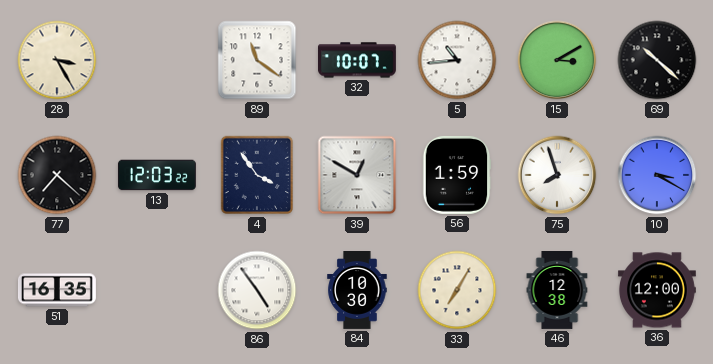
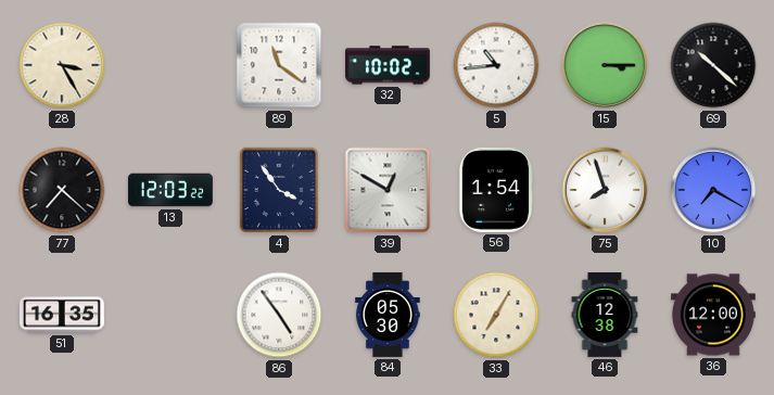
32: 10:07 -> 10:02 (389, 65)
15: 3:10 -> 3:15 (605, 65)
56: 1:59 -> 1:54 (496, 190)
10: 3:20 -> 7:20 (713, 190)
84: 10:30 -> 05:30 (388, 316)
